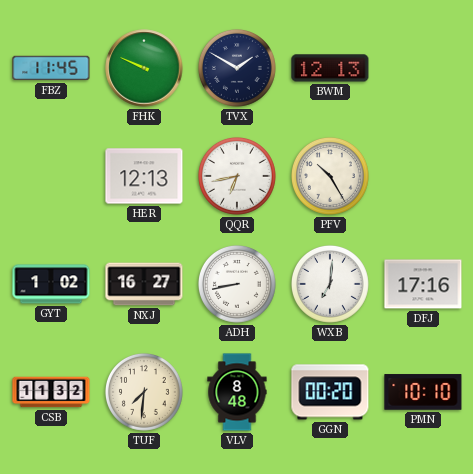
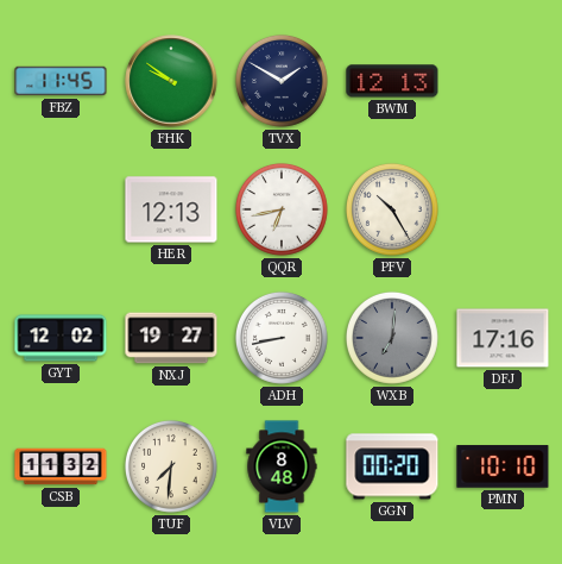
FHK: 9:49 -> 9:51 (171, 81)
GYT: 1:02 -> 12:02 (61, 338)
NXJ: 16:27 -> 19:27 (171, 338)
WXB dial: white -> grey (392, 338)
